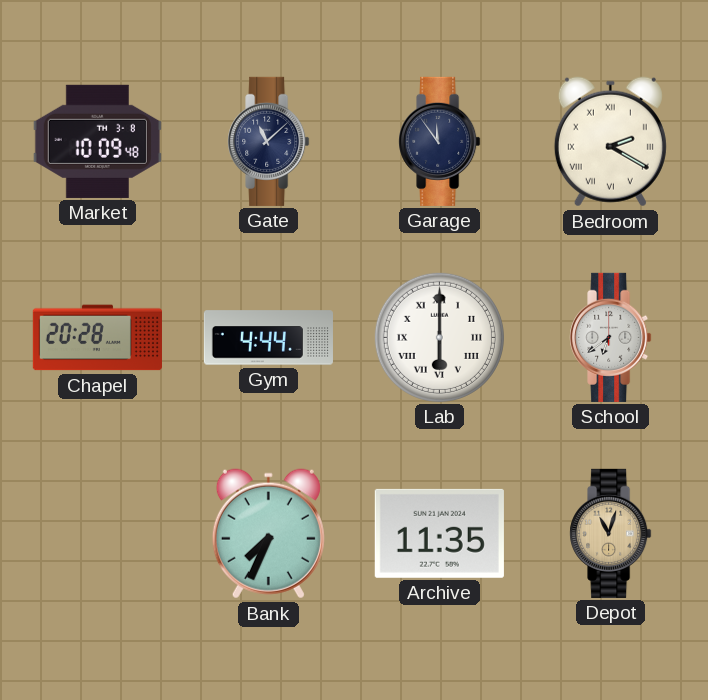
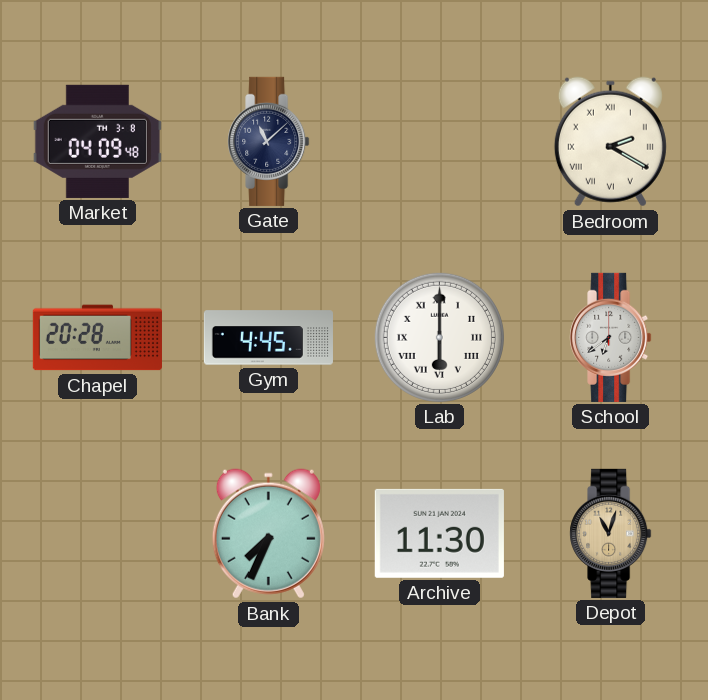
Market: 10:09 -> 04:09 (97, 141)
Garage: 11:54 -> none (440, 141)
Gym: 4:44 -> 4:45 (268, 338)
Archive: 11:35 -> 11:30 (439, 533)
